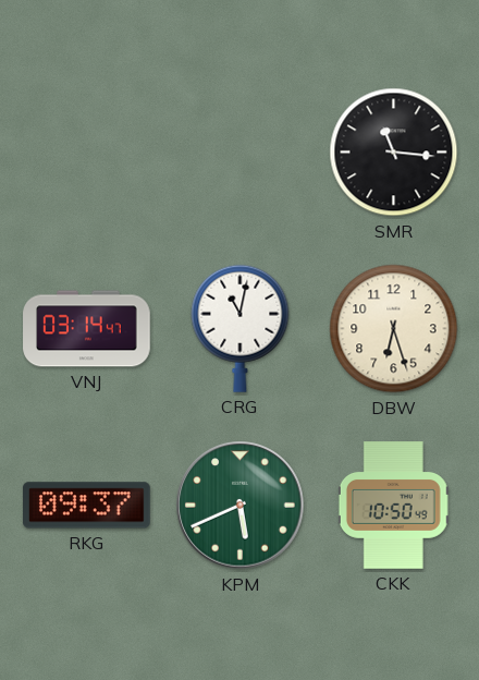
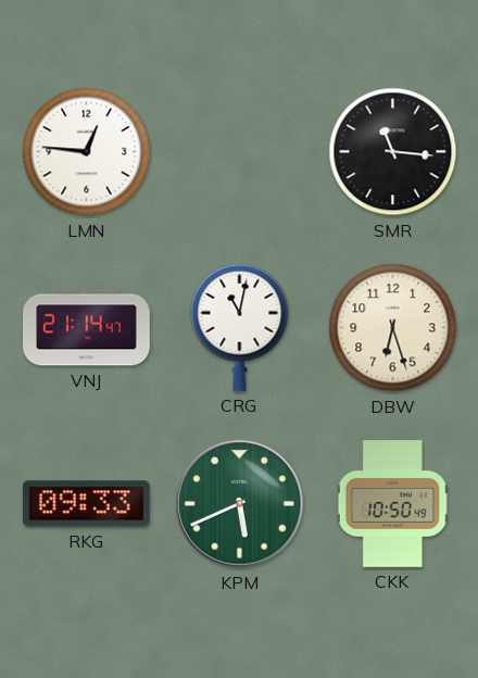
LMN: none -> 12:46 (87, 152)
VNJ: 03:14 -> 21:14 (87, 328)
RKG: 09:37 -> 09:33 (87, 504)
